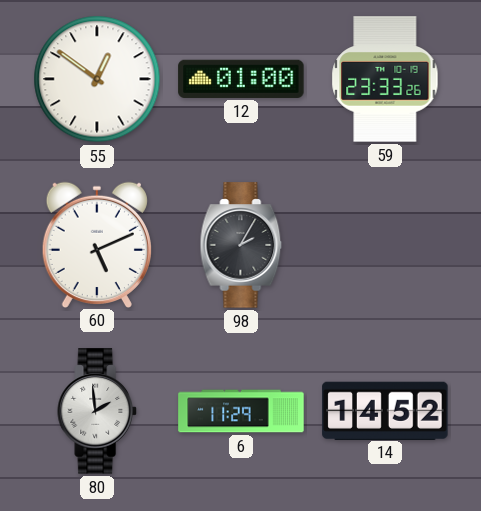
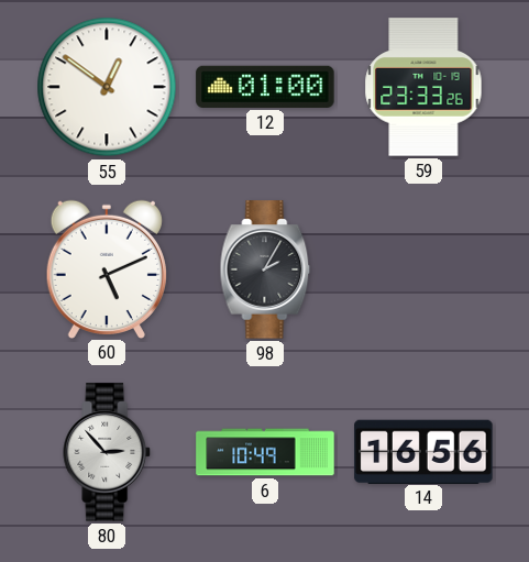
80: 1:59 -> 2:53 (107, 452)
6: 11:29 -> 10:49 (265, 452)
14: 14:52 -> 16:56 (423, 451)
